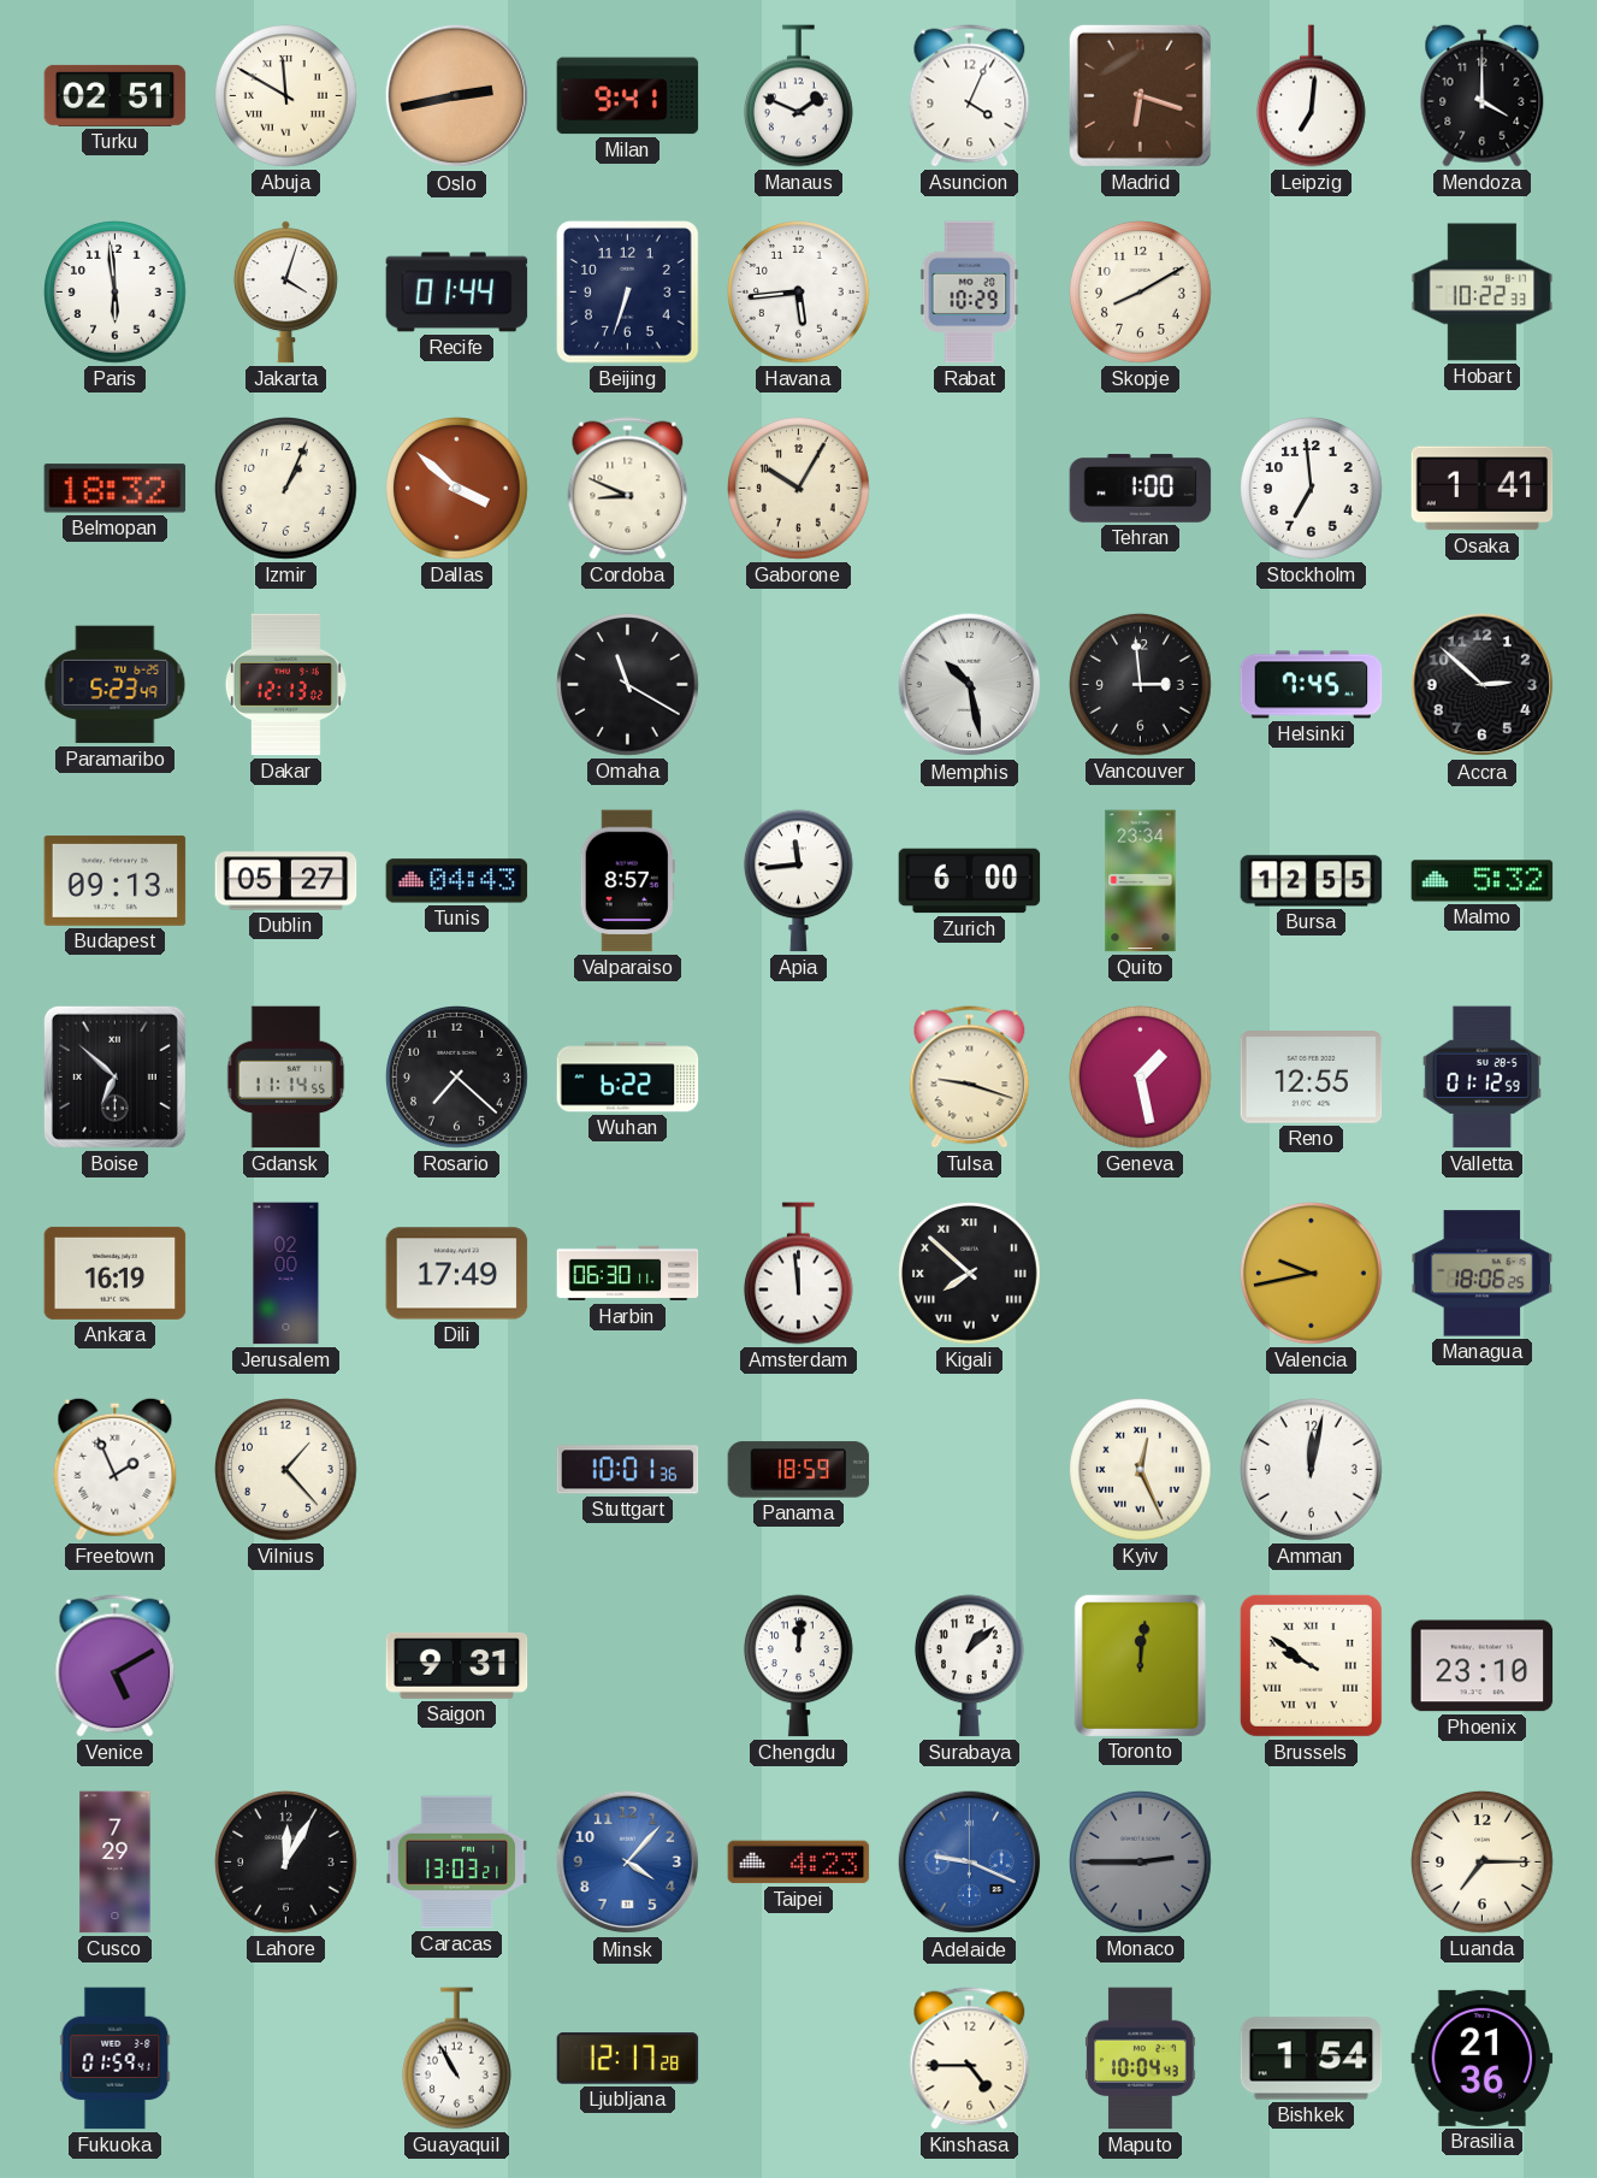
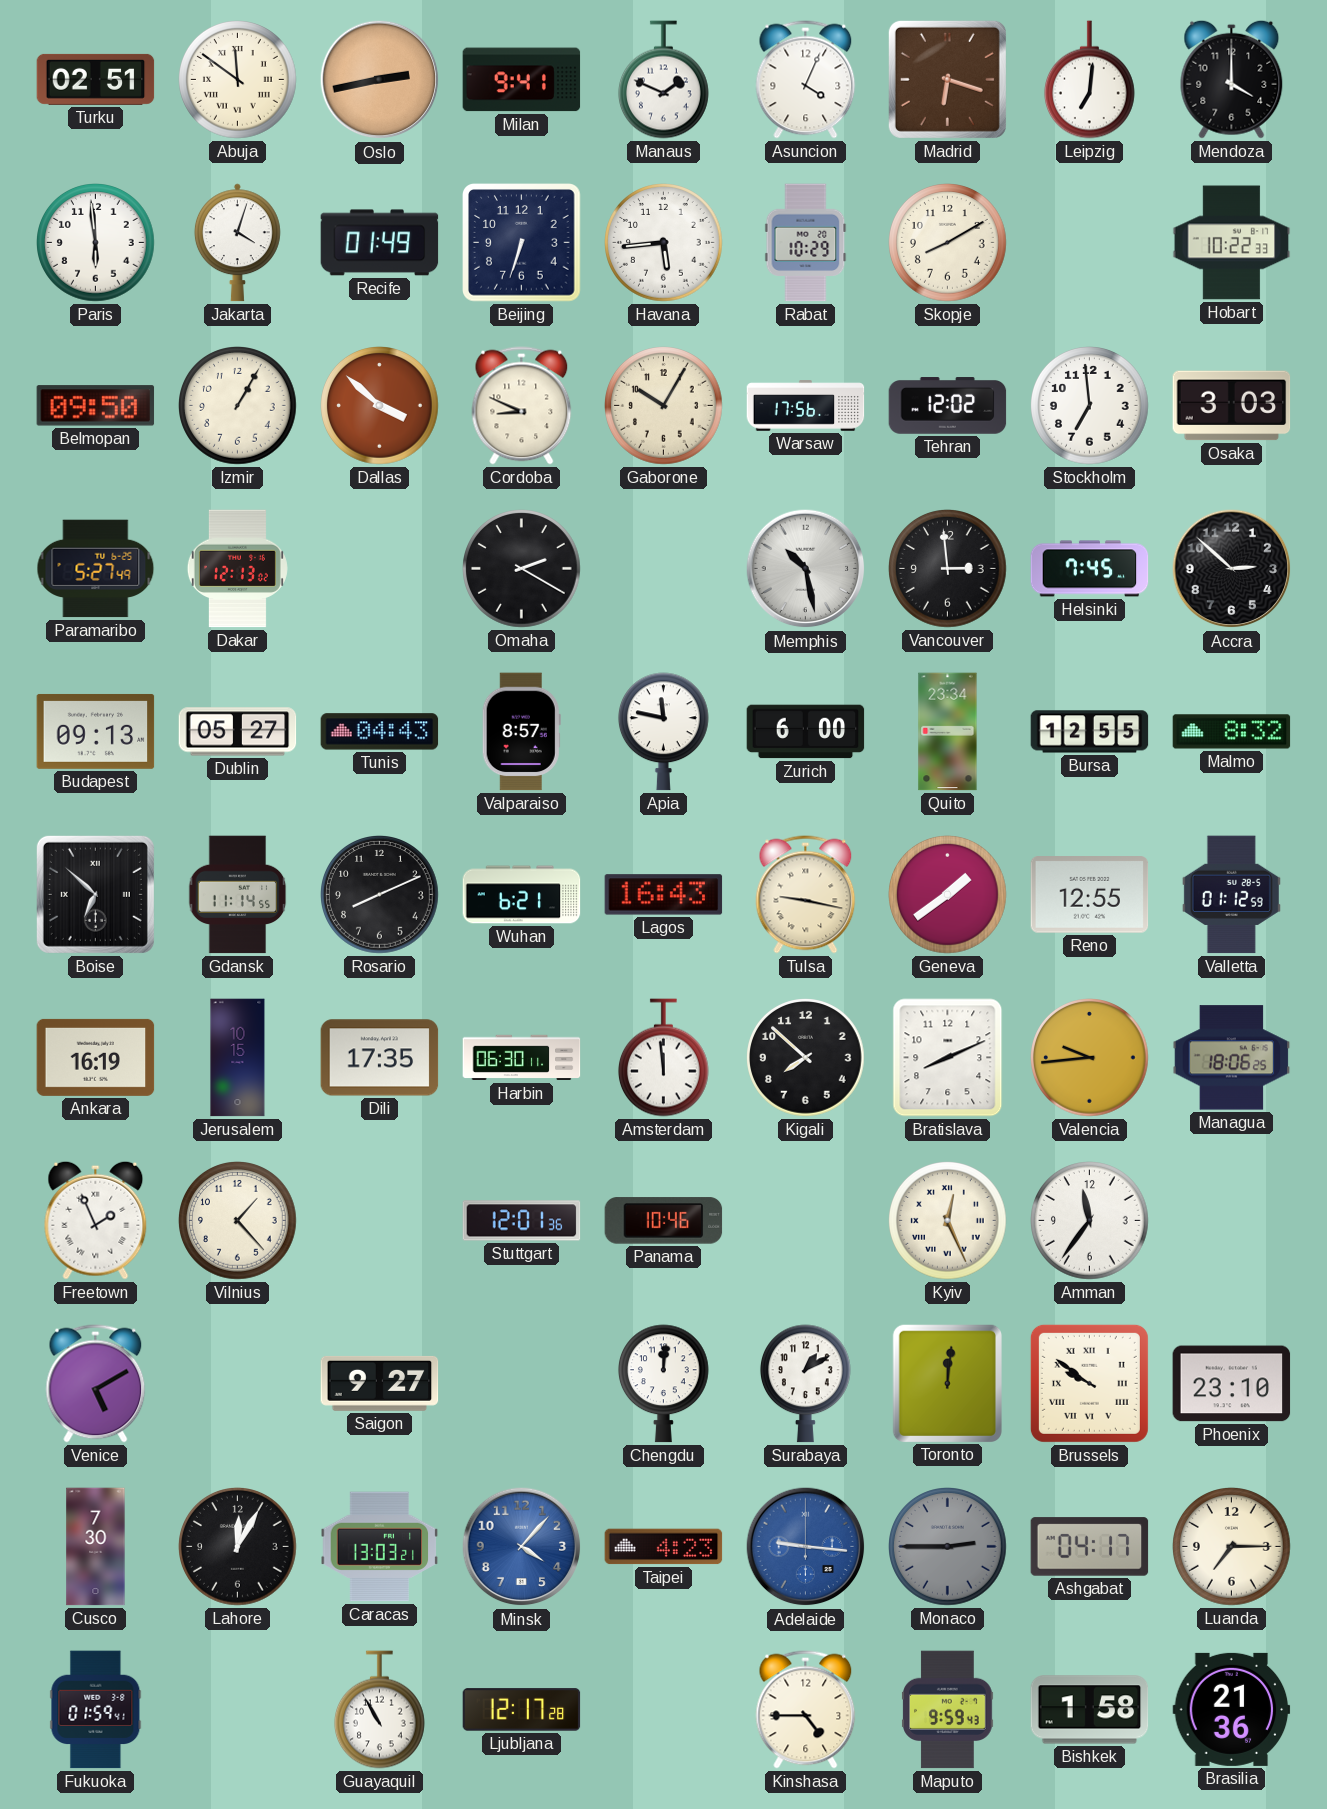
Abuja: 11:50 -> 11:51 (238, 80)
Recife: 01:44 -> 01:49 (380, 243)
Belmopan: 18:32 -> 09:50 (96, 406)
Izmir: 1:04 -> 1:05 (238, 406)
Warsaw: none -> 17:56 (806, 406)
Tehran: 1:00 -> 12:02 (948, 406)
Osaka: 1:41 -> 3:03 (1232, 406)
Paramaribo: 5:23 -> 5:27 (96, 569)
Omaha: 11:20 -> 2:20 (522, 569)
Apia: 11:44 -> 11:47 (663, 732)
Malmo: 5:32 -> 8:32 (1232, 732)
Rosario: 7:22 -> 8:11 (380, 895)
Wuhan: 6:22 -> 6:21 (522, 895)
Lagos: none -> 16:43 (664, 895)
Tulsa: 9:18 -> 9:17 (806, 895)
Geneva: 1:28 -> 1:39 (948, 895)
Jerusalem: 02:00 -> 10:15 (238, 1058)
Dili: 17:49 -> 17:35 (380, 1058)
Kigali numerals: Roman -> Arabic (806, 1058)
Bratislava: none -> 8:11 (948, 1058)
Valencia: 9:43 -> 9:44 (1090, 1058)
Stuttgart: 10:01 -> 12:01 (522, 1221)
Panama: 18:59 -> 10:46 (664, 1221)
Amman: 12:02 -> 11:36 (1090, 1221)
Saigon: 9:31 -> 9:27 (380, 1383)
Surabaya: 1:08 -> 1:10 (805, 1384)
Cusco: 7:29 -> 7:30 (96, 1547)
Adelaide: 9:19 -> 9:16 (806, 1547)
Ashgabat: none -> 04:17 (1090, 1547)
Maputo: 10:04 -> 9:59 (948, 1710)
Bishkek: 1:54 -> 1:58 (1090, 1710)
